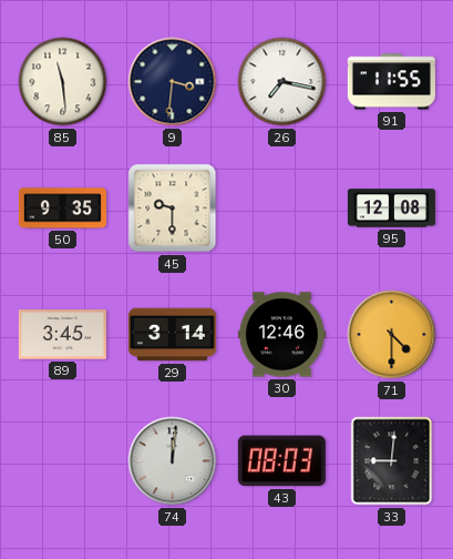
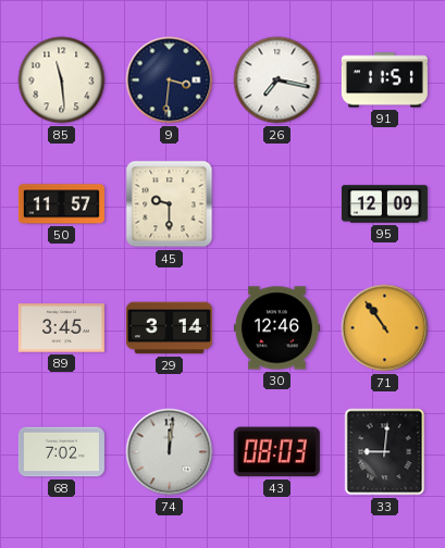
91: 11:55 -> 11:51 (384, 80)
50: 9:35 -> 11:57 (61, 204)
95: 12:08 -> 12:09 (384, 204)
71: 4:30 -> 10:54 (385, 328)
68: none -> 7:02 (61, 452)
